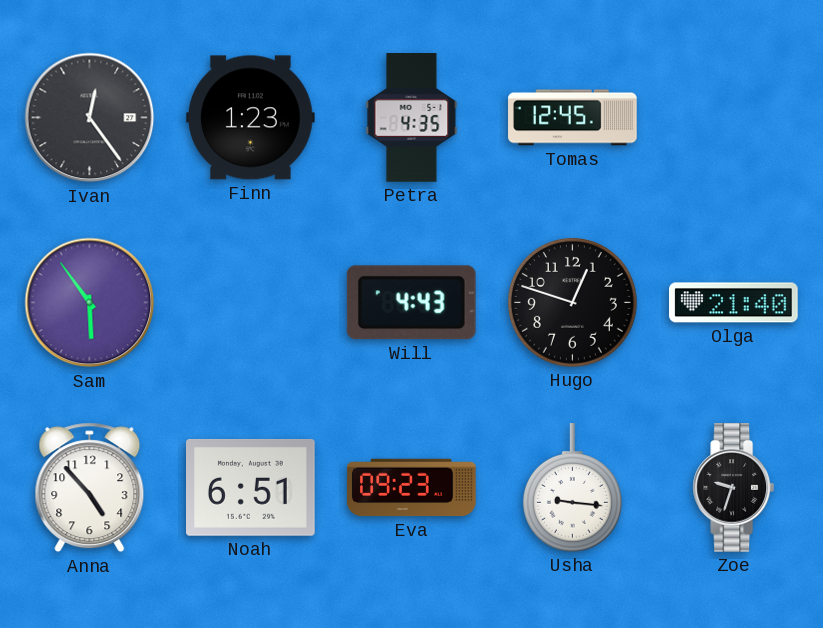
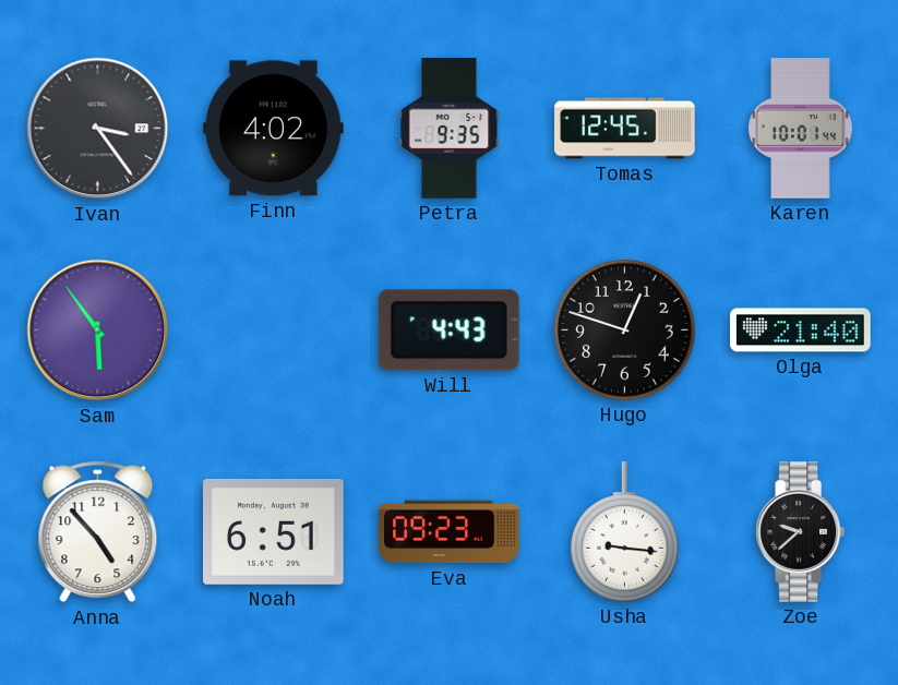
Ivan: 12:24 -> 3:24 (98, 129)
Finn: 1:23 -> 4:02 (274, 129)
Petra: 4:35 -> 9:35 (450, 129)
Karen: none -> 10:01 (801, 129)
Zoe: 9:33 -> 9:38 (800, 532)
